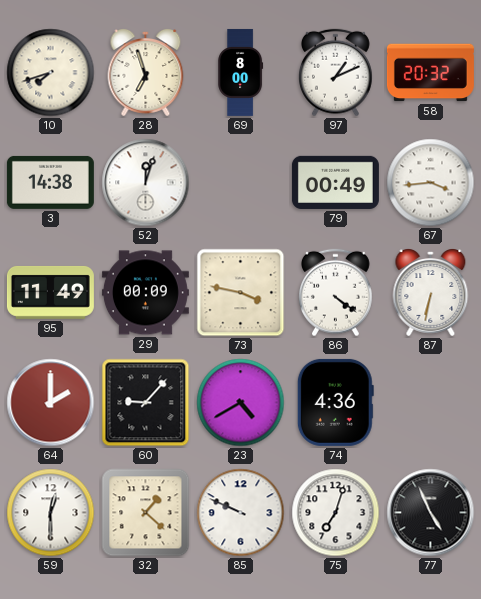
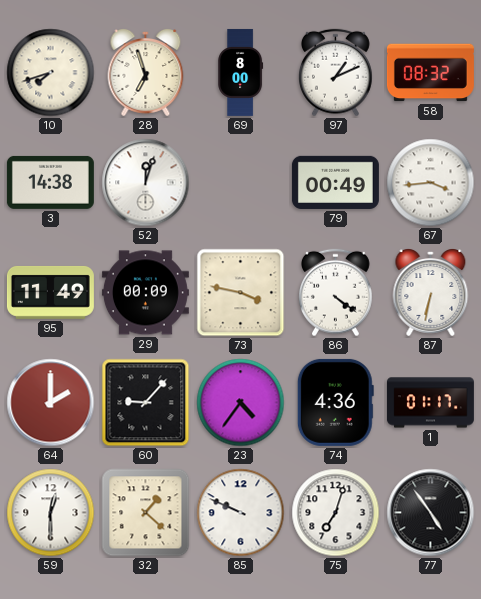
58: 20:32 -> 08:32 (430, 73)
23: 4:40 -> 4:36 (241, 403)
1: none -> 01:17 (430, 403)
77: 4:56 -> 4:54 (431, 513)
